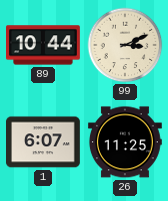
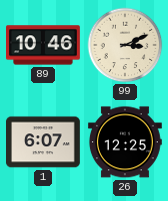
89: 10:44 -> 10:46 (44, 45)
26: 11:25 -> 12:25 (126, 142)
